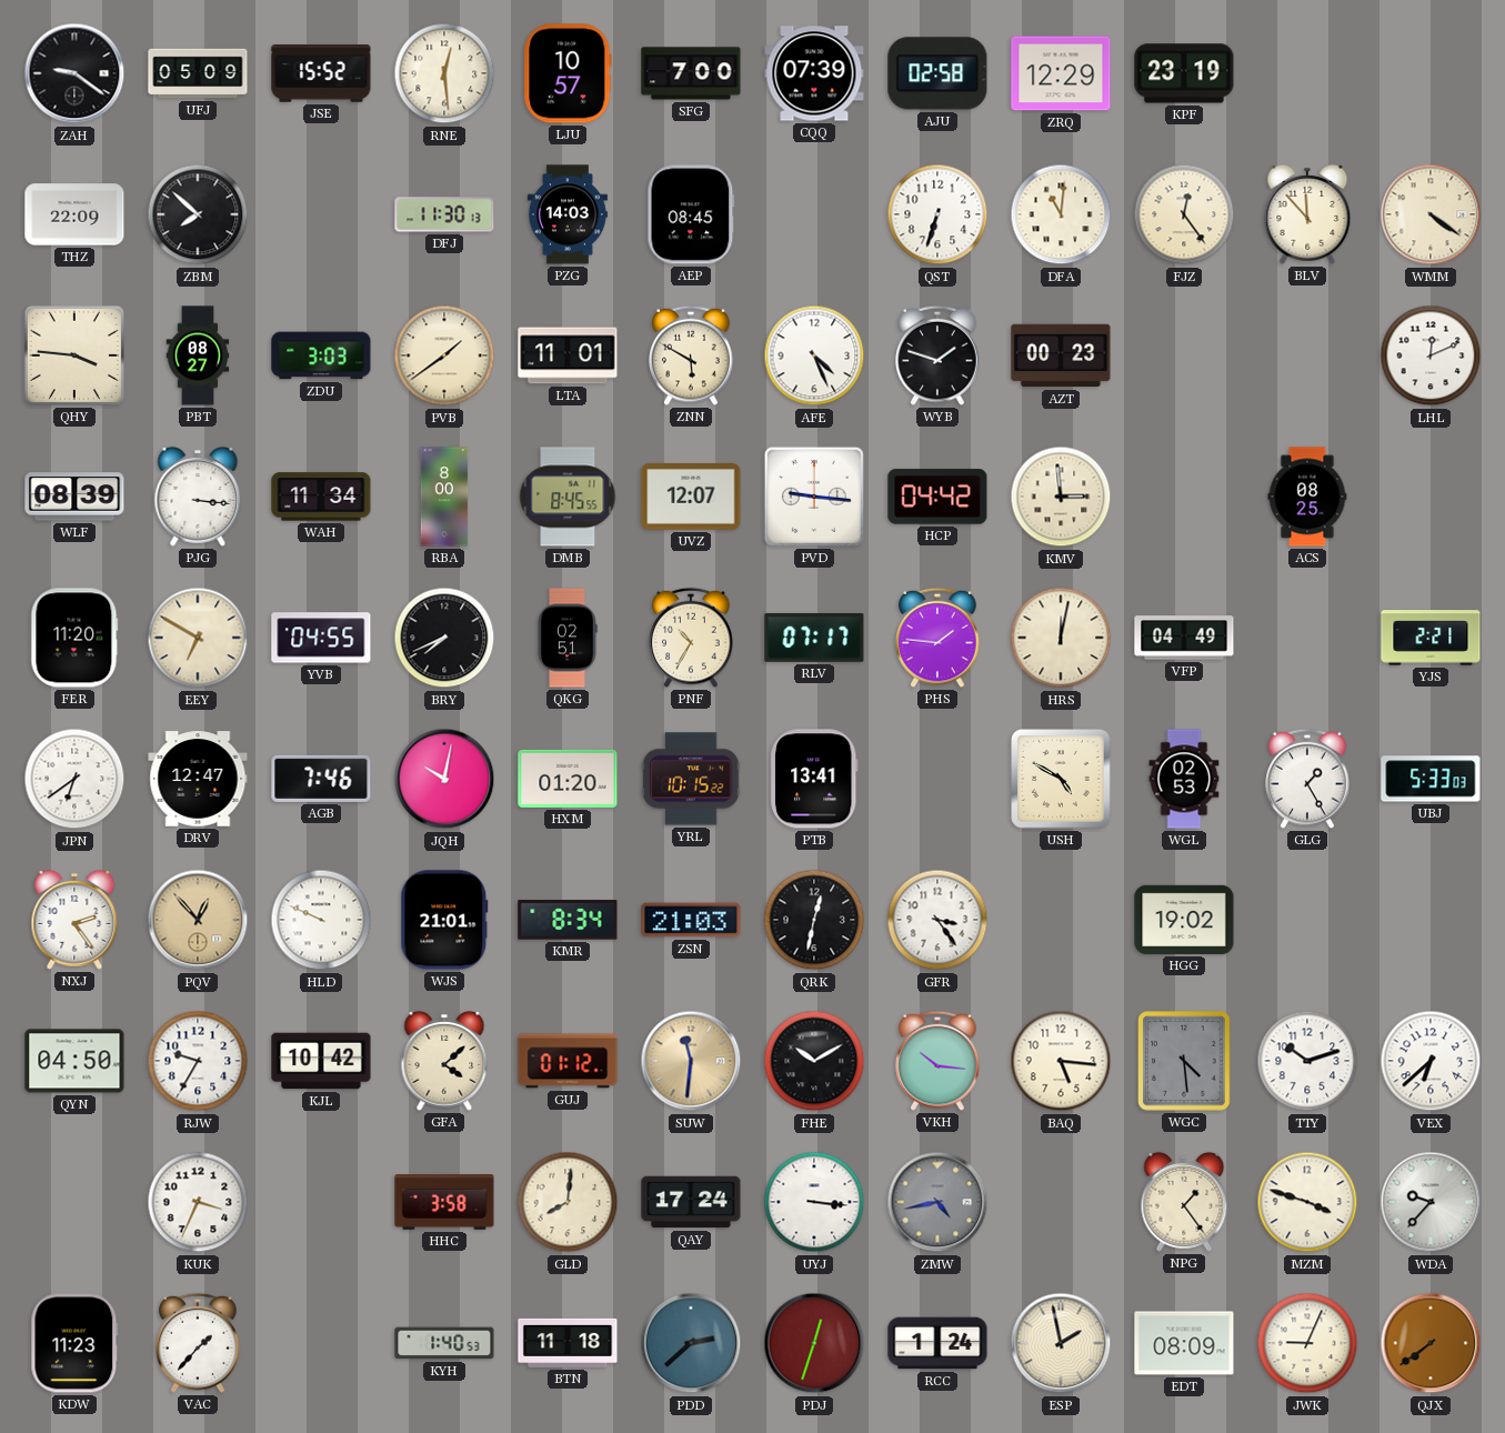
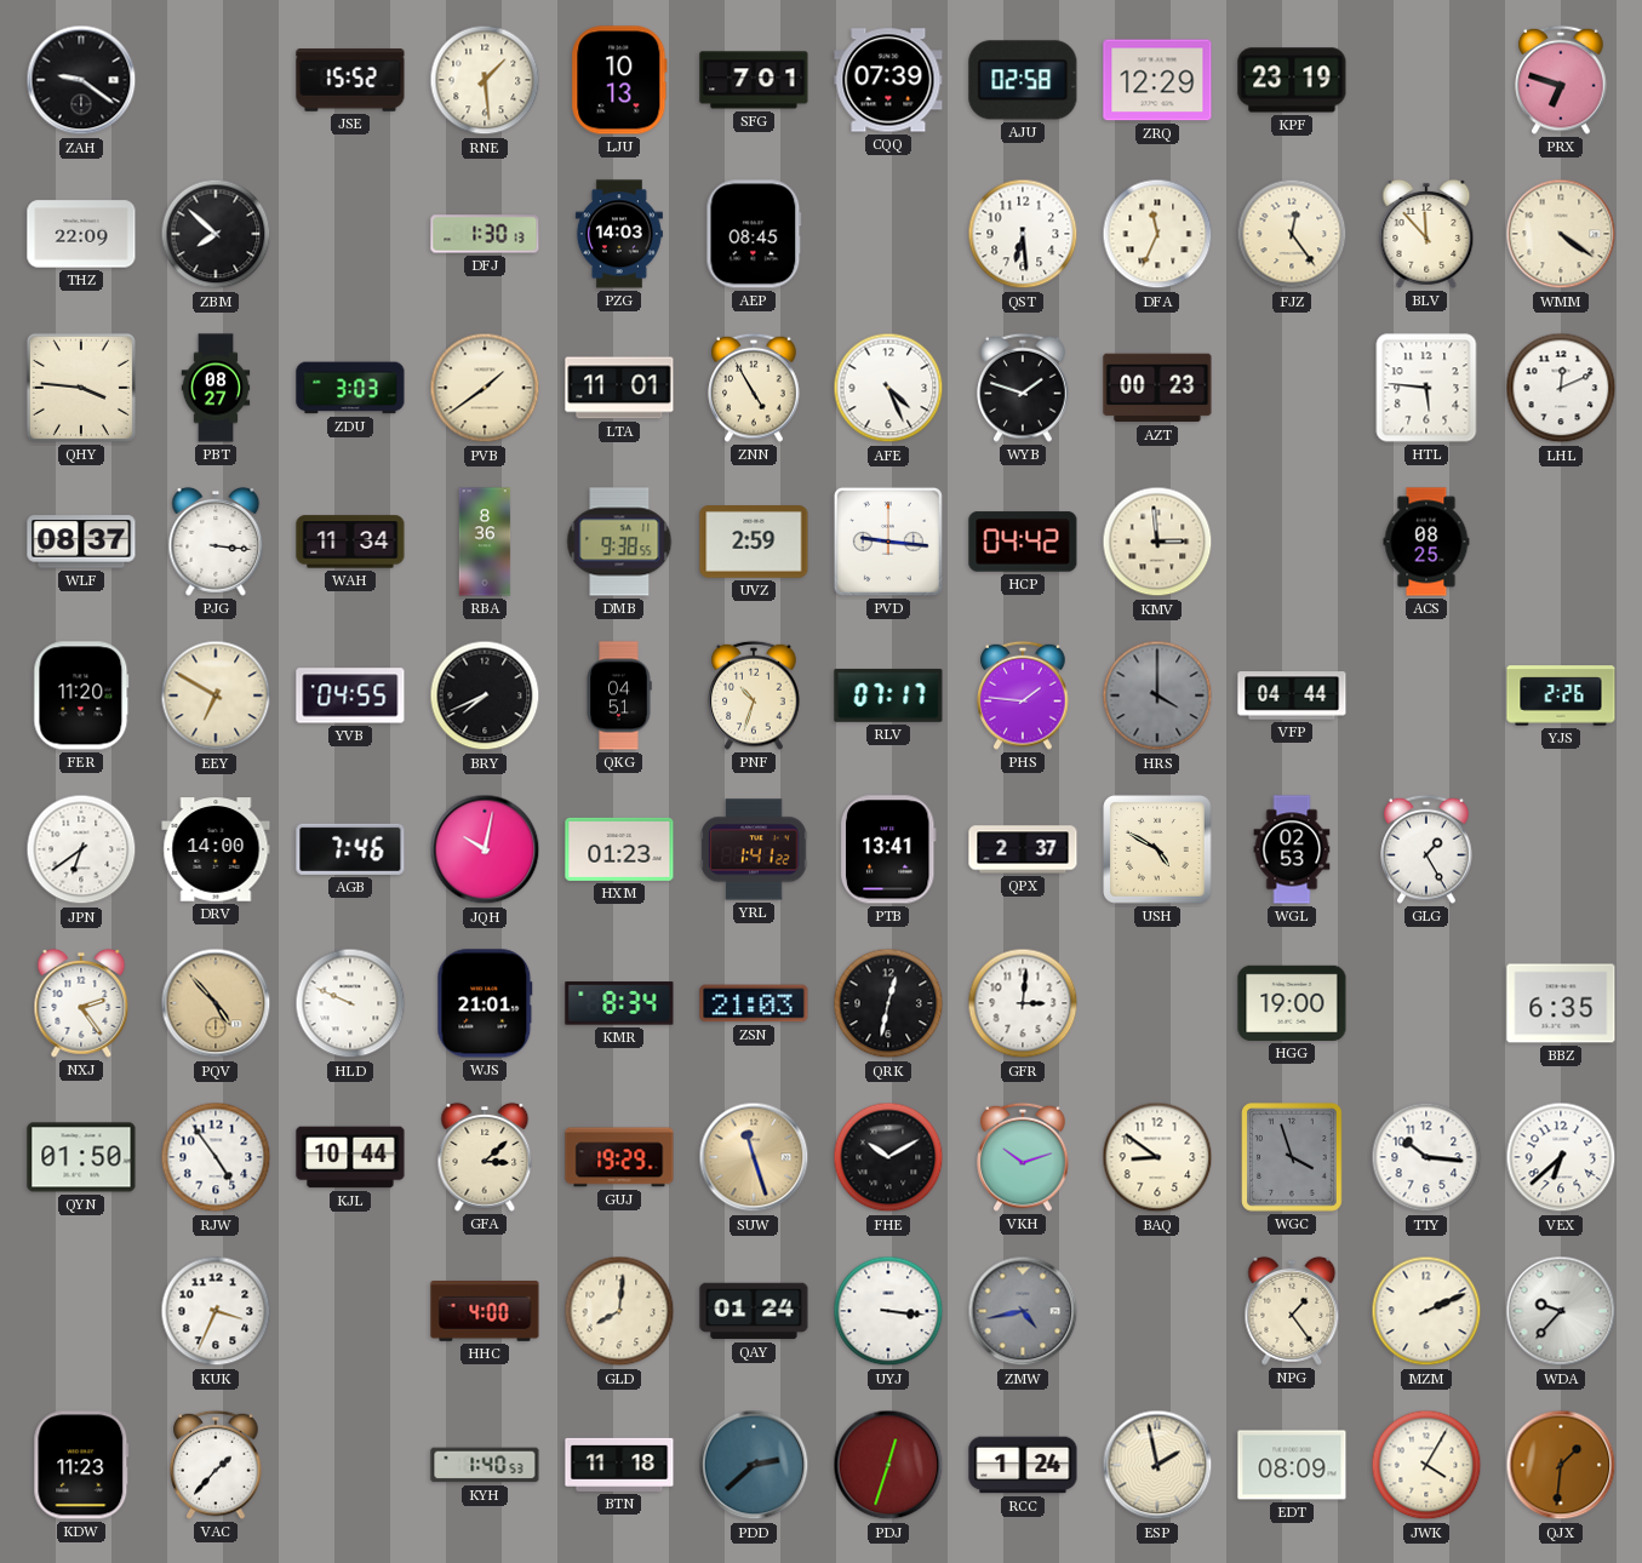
UFJ: 05:09 -> none (198, 73)
RNE: 12:29 -> 1:29 (485, 80)
LJU: 10:57 -> 10:13 (619, 80)
SFG: 7:00 -> 7:01 (754, 80)
PRX: none -> 6:48 (1561, 80)
DFJ: 11:30 -> 1:30 (485, 234)
QST: 6:33 -> 6:29 (1023, 234)
DFA: 11:01 -> 11:34 (1157, 234)
ZNN: 5:50 -> 4:55 (754, 388)
HTL: none -> 5:46 (1426, 388)
WLF: 08:39 -> 08:37 (81, 542)
RBA: 8:00 -> 8:36 (485, 542)
DMB: 8:45 -> 9:38 (619, 542)
UVZ: 12:07 -> 2:59 (754, 543)
QKG: 02:51 -> 04:51 (619, 695)
PNF: 10:35 -> 10:33 (754, 695)
HRS: 12:02 -> 4:00 (1157, 695)
HRS dial: cream -> grey (1157, 695)
VFP: 04:49 -> 04:44 (1292, 695)
YJS: 2:21 -> 2:26 (1561, 695)
DRV: 12:47 -> 14:00 (216, 849)
HXM: 01:20 -> 01:23 (619, 849)
YRL: 10:15 -> 1:41 (754, 849)
QPX: none -> 2:37 (1023, 849)
UBJ: 5:33 -> none (1431, 779)
PQV: 12:53 -> 4:53 (216, 1003)
GFR: 3:24 -> 3:01 (1023, 1003)
HGG: 19:02 -> 19:00 (1292, 1003)
BBZ: none -> 6:35 (1561, 1003)
QYN: 04:50 -> 01:50 (81, 1157)
RJW: 9:35 -> 4:54 (216, 1157)
KJL: 10:42 -> 10:44 (350, 1157)
GFA: 4:08 -> 3:08 (485, 1157)
GUJ: 01:12 -> 19:29 (619, 1157)
SUW: 11:31 -> 11:27 (754, 1157)
VKH: 10:16 -> 10:12 (1023, 1157)
BAQ: 5:16 -> 8:51 (1157, 1157)
WGC: 4:29 -> 3:57 (1293, 1158)
TTY: 10:12 -> 10:16 (1426, 1157)
HHC: 3:58 -> 4:00 (485, 1312)
QAY: 17:24 -> 01:24 (754, 1311)
MZM: 3:48 -> 2:11 (1426, 1311)
JWK: 9:04 -> 4:05 (1426, 1465)
QJX: 7:39 -> 1:31 (1561, 1465)
